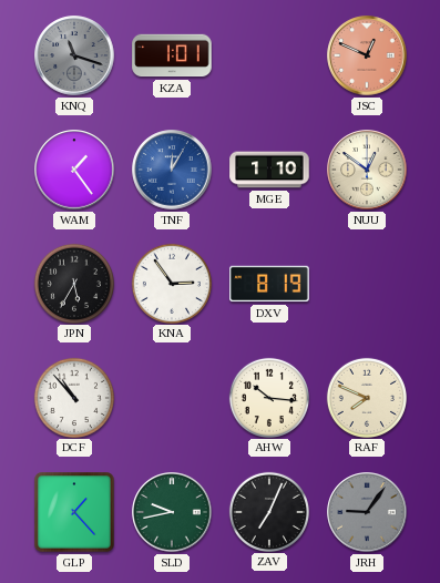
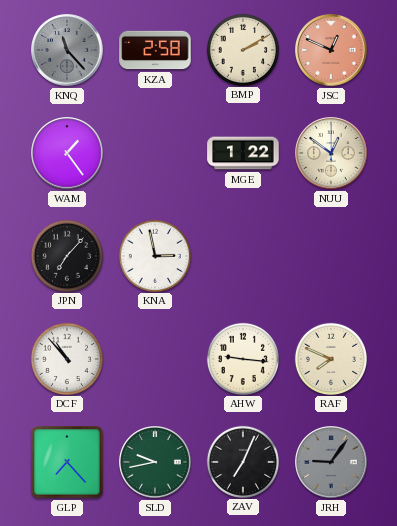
KNQ: 11:18 -> 11:23 (67, 50)
KZA: 1:01 -> 2:58 (155, 50)
BMP: none -> 2:10 (242, 49)
TNF: 12:05 -> none (172, 170)
MGE: 1:10 -> 1:22 (243, 153)
JPN: 5:35 -> 7:07 (66, 255)
KNA: 2:54 -> 2:58 (154, 255)
DXV: 8:19 -> none (269, 284)
AHW: 10:16 -> 9:16 (242, 358)
GLP: 1:23 -> 7:23 (67, 462)
